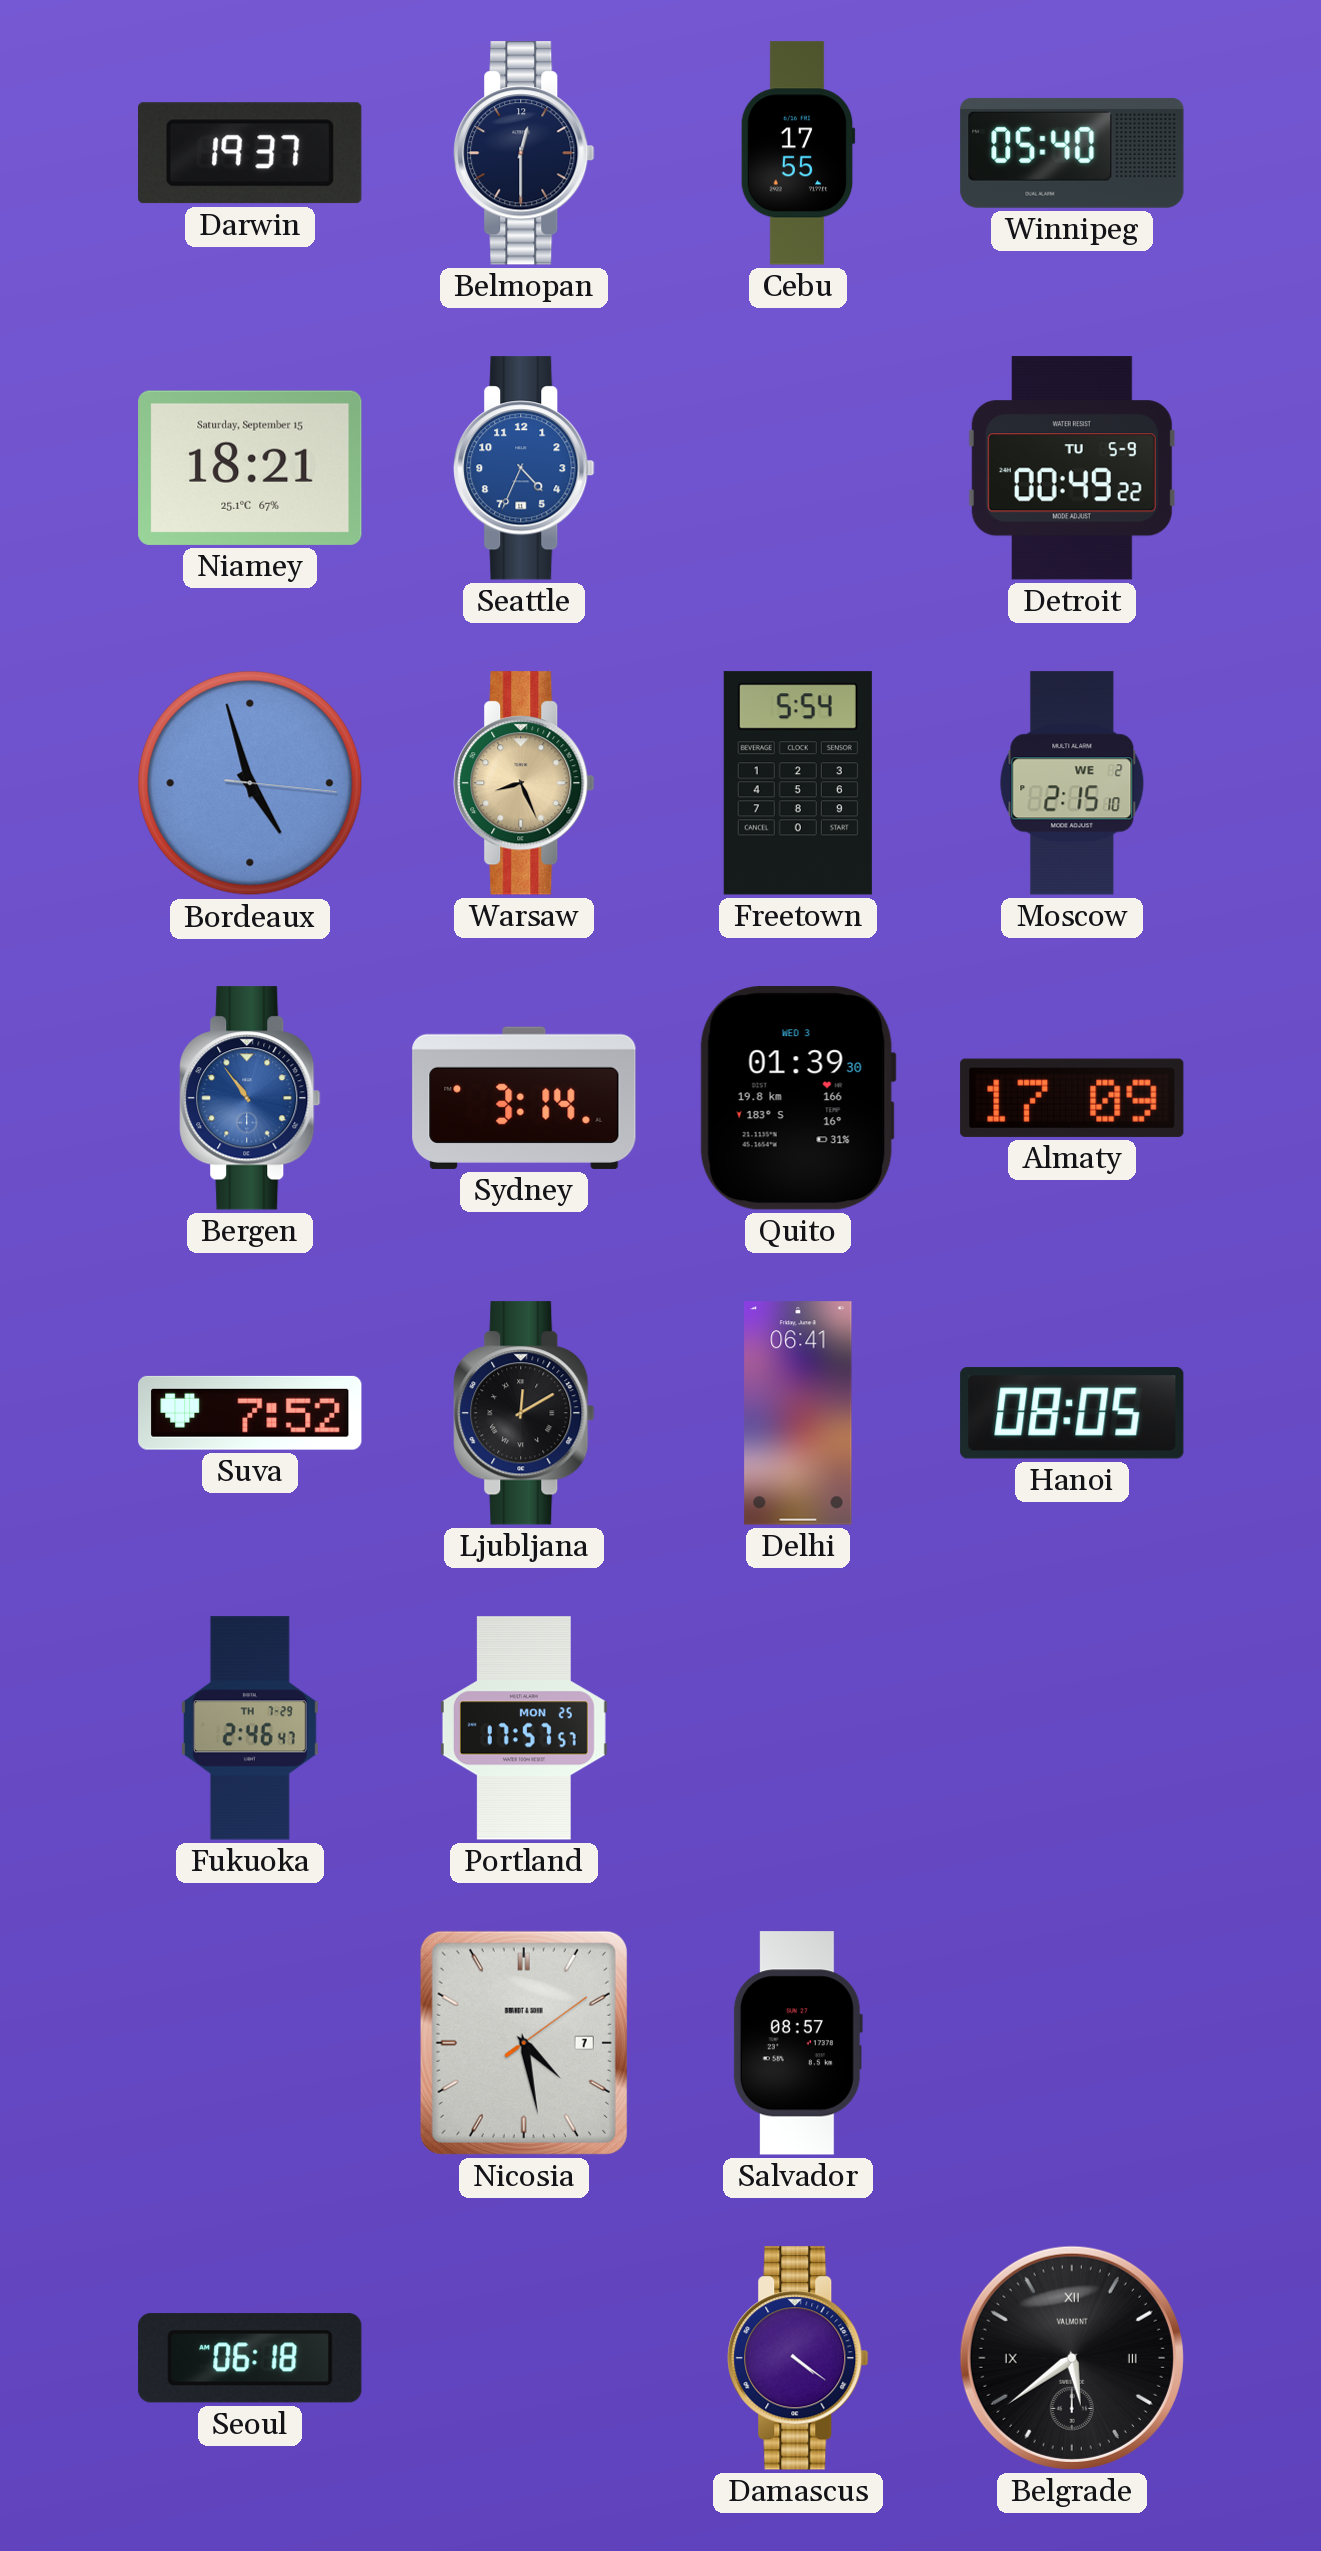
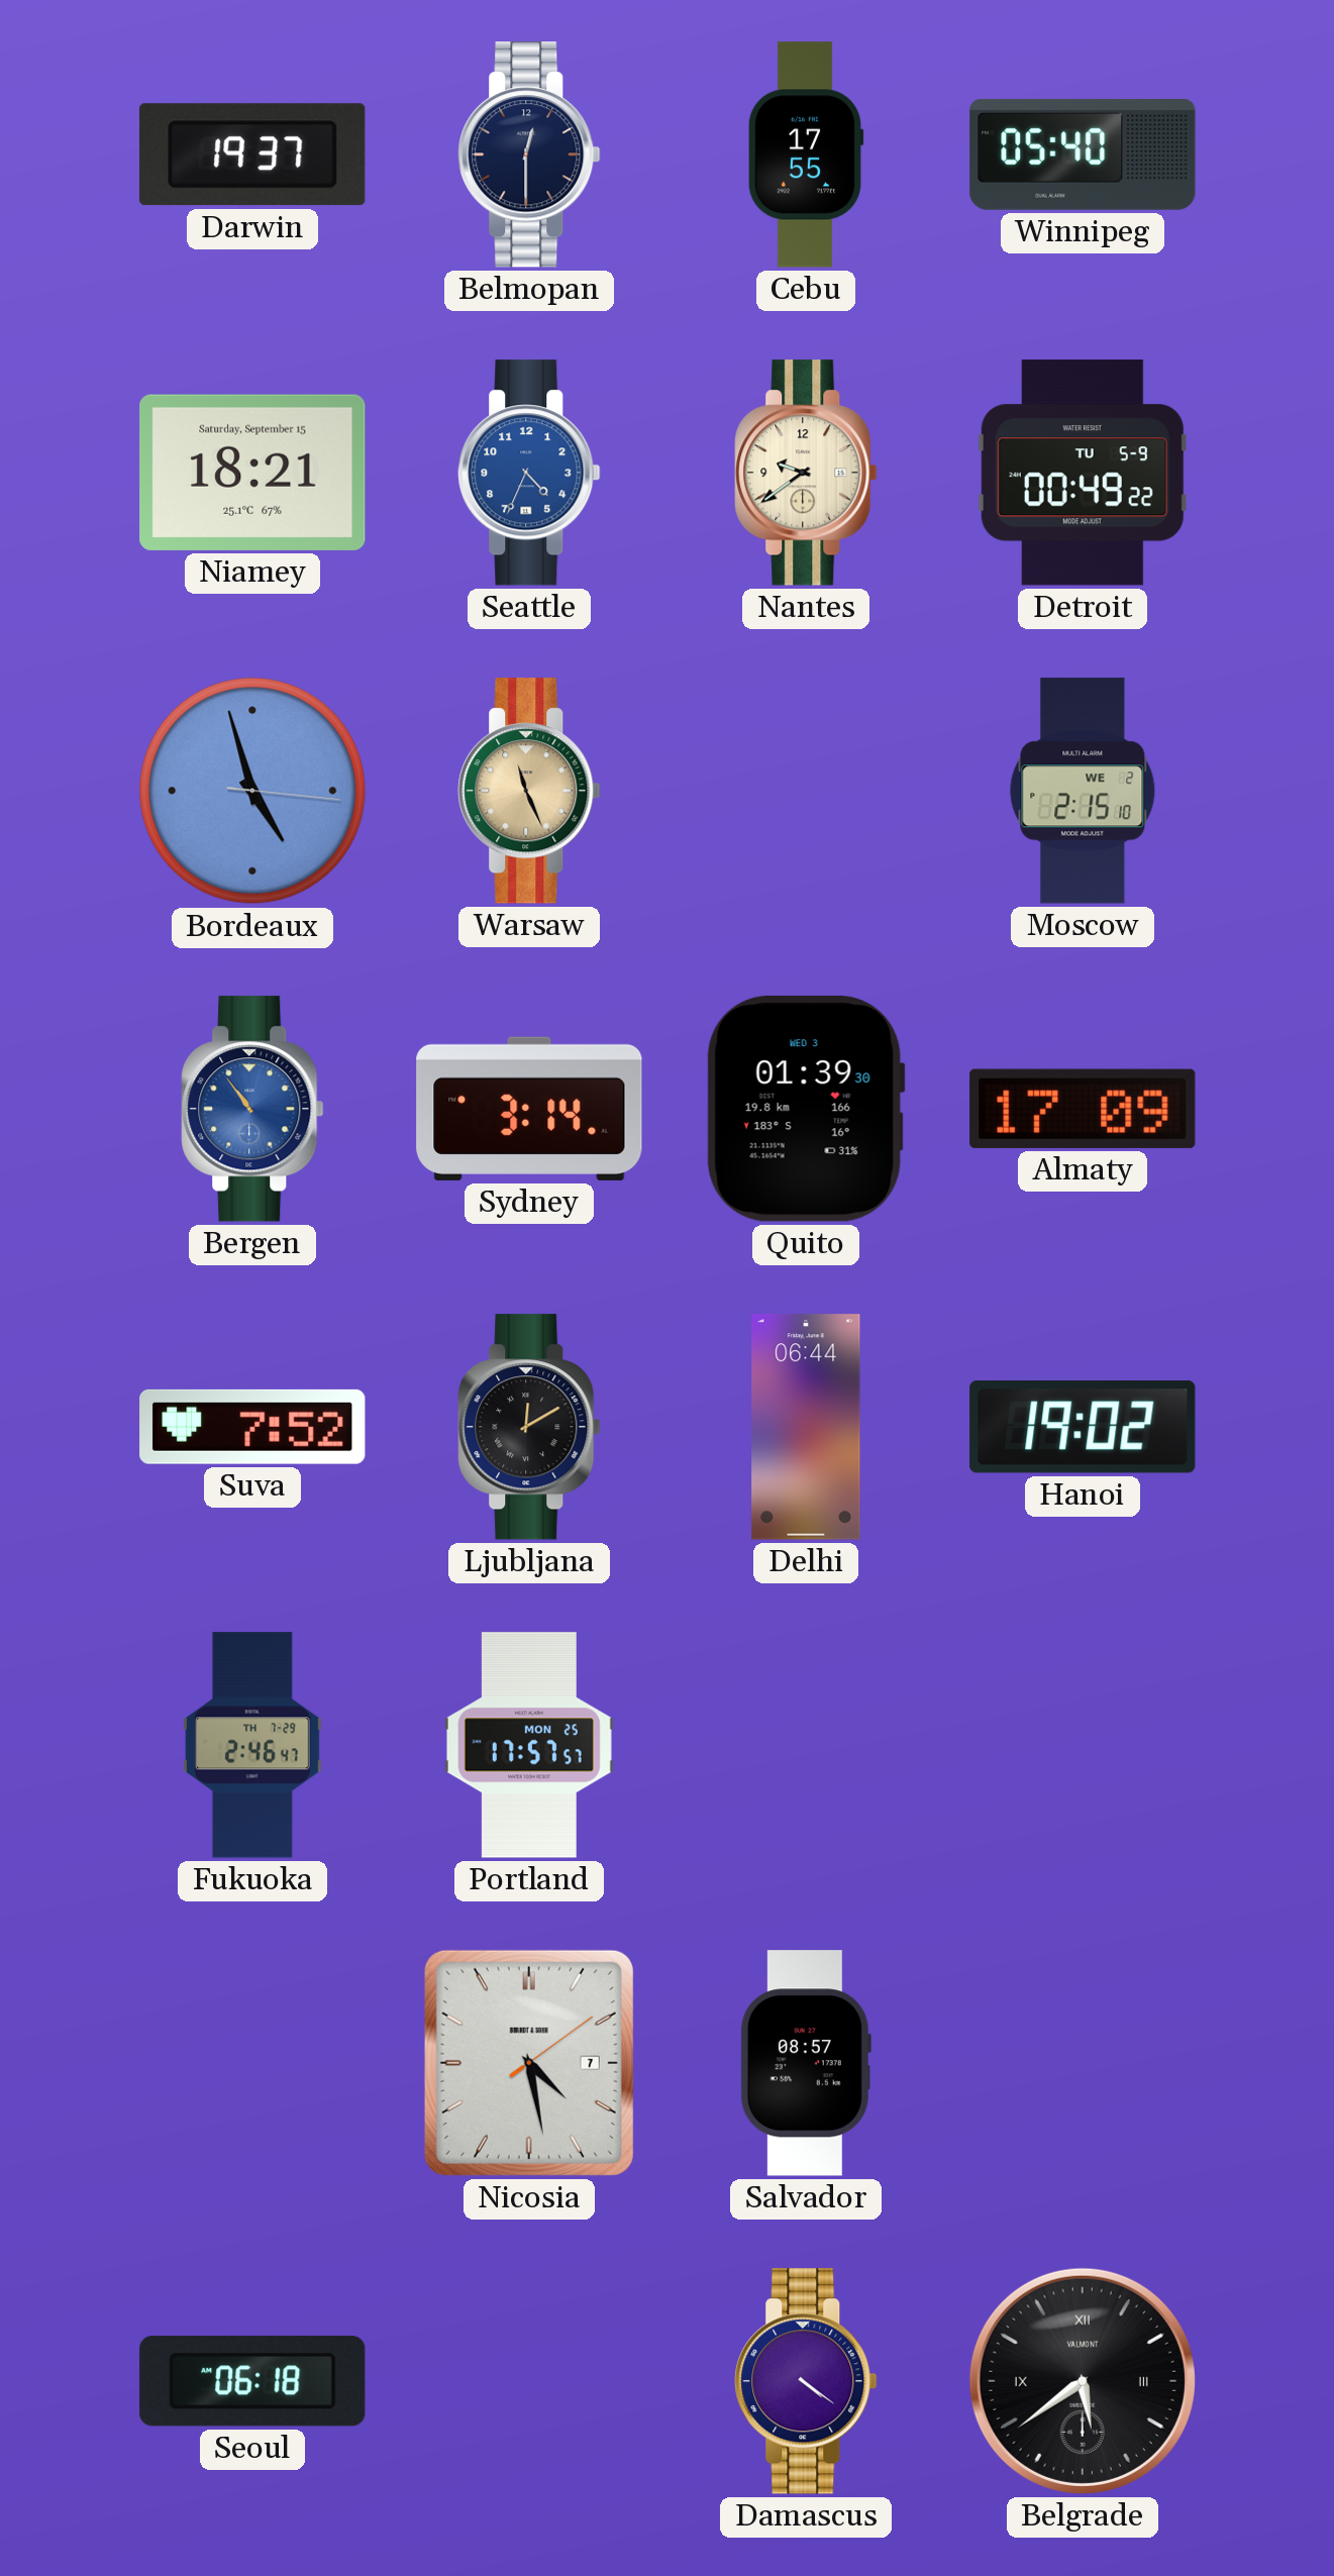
Nantes: none -> 9:39 (806, 473)
Warsaw: 8:26 -> 11:26 (529, 791)
Freetown: 5:54 -> none (798, 783)
Delhi: 06:41 -> 06:44 (806, 1427)
Hanoi: 08:05 -> 19:02 (1083, 1427)
